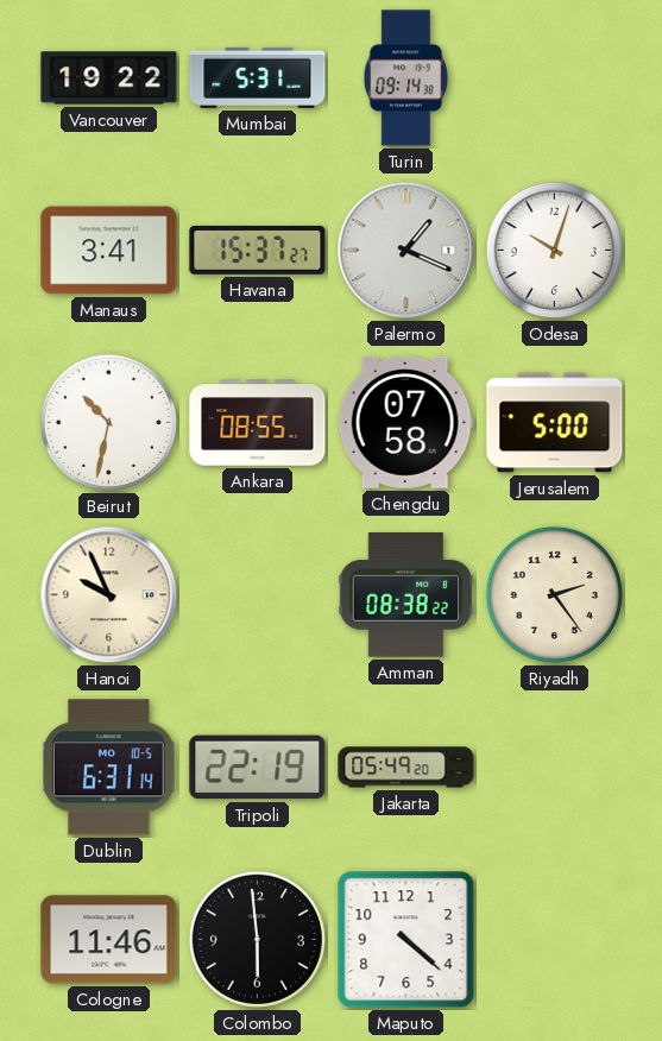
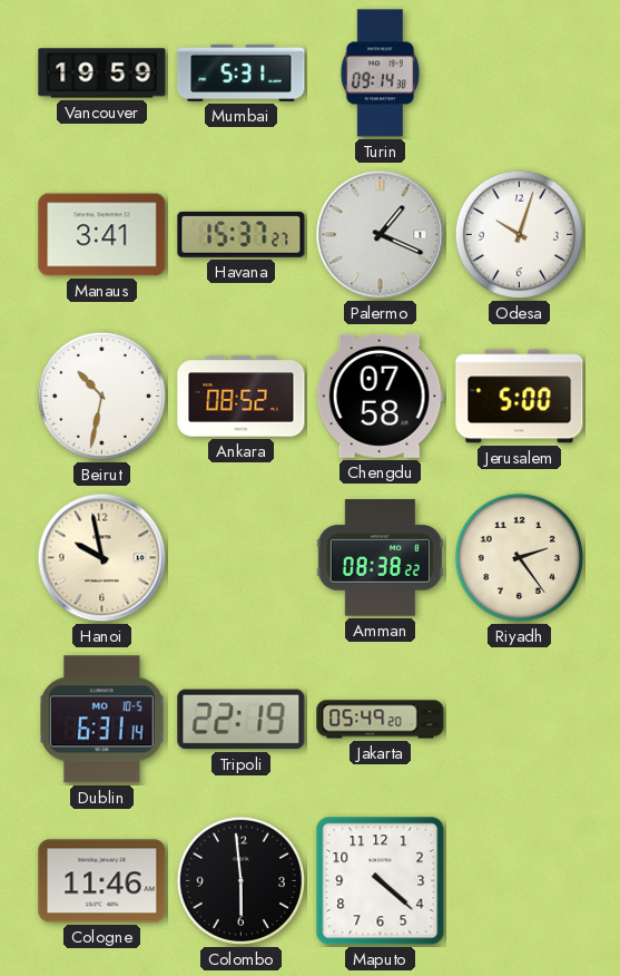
Vancouver: 19:22 -> 19:59 (102, 74)
Ankara: 08:55 -> 08:52 (242, 397)
Hanoi: 9:56 -> 9:58 (102, 558)
